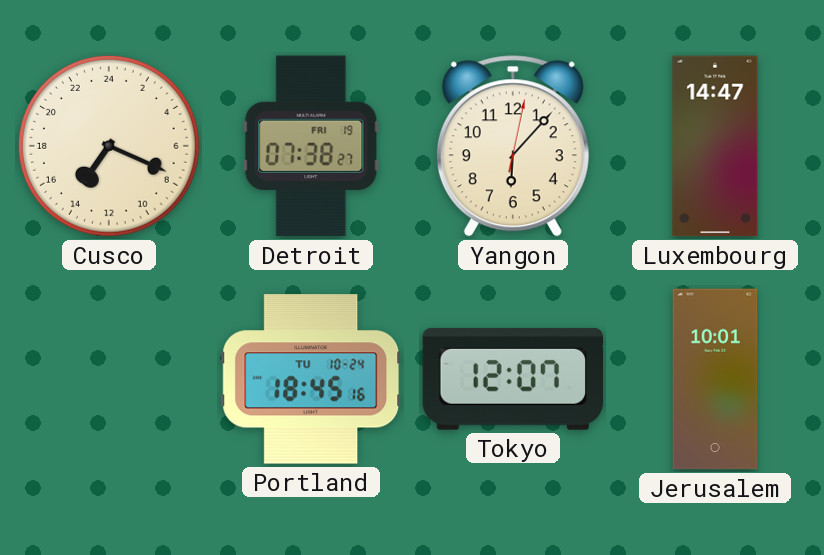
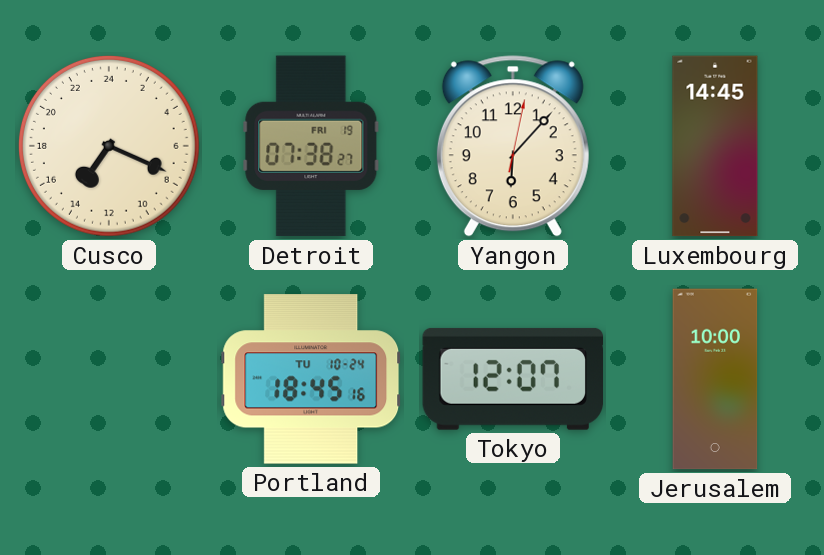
Luxembourg: 14:47 -> 14:45 (715, 146)
Jerusalem: 10:01 -> 10:00 (715, 379)
